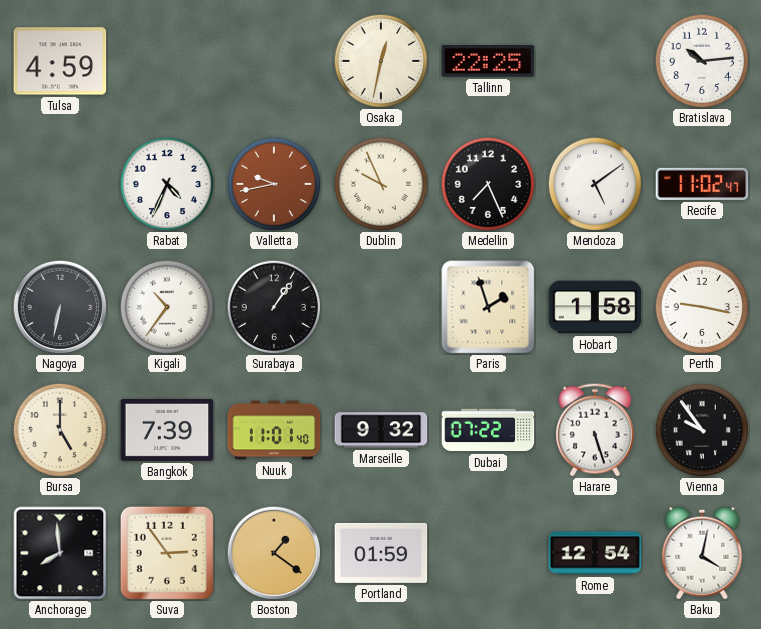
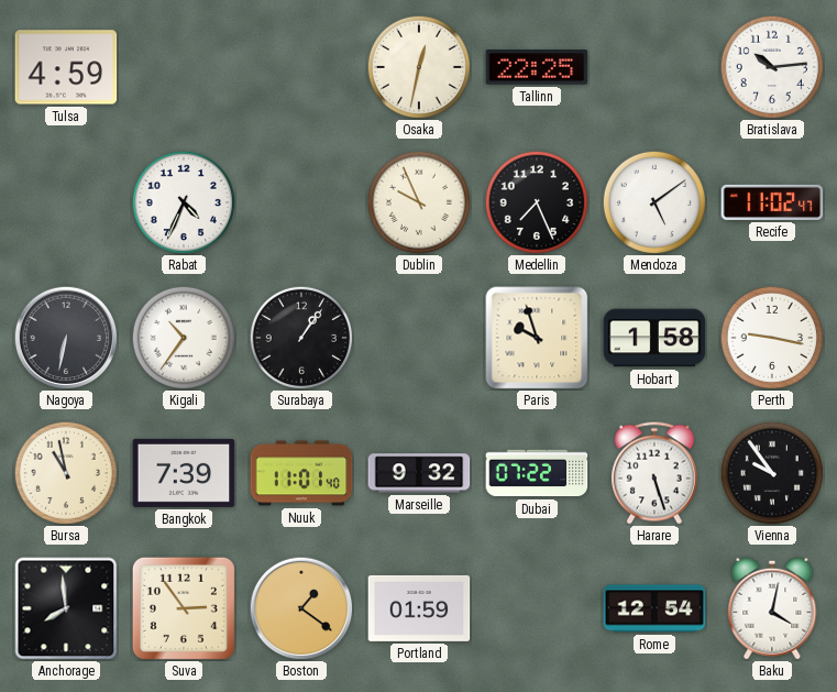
Valletta: 9:43 -> none (273, 183)
Paris: 1:57 -> 9:57 (537, 338)
Bursa: 5:00 -> 10:58 (65, 472)
